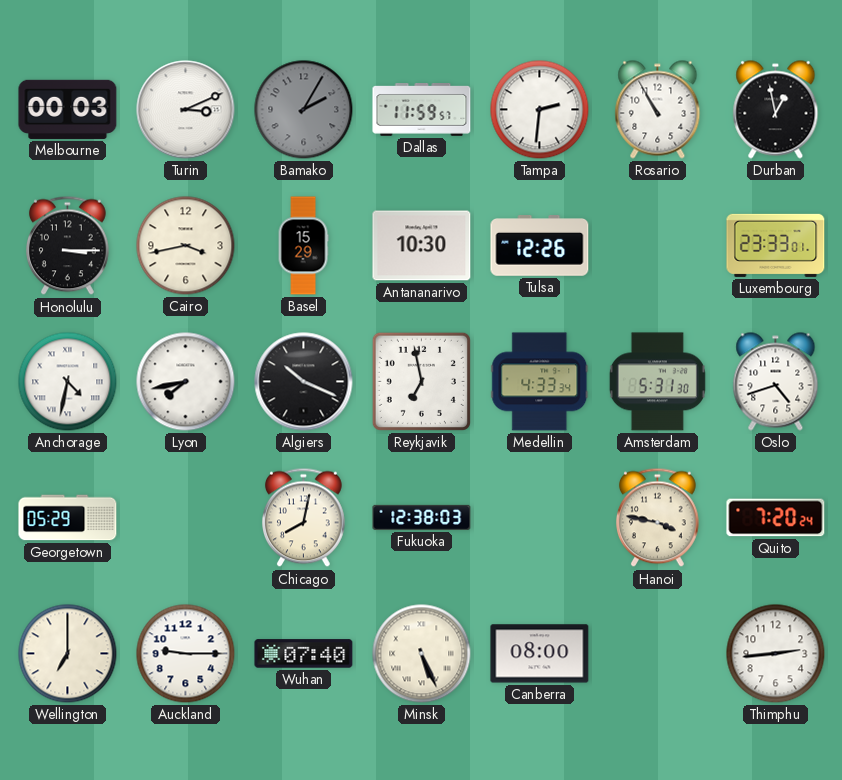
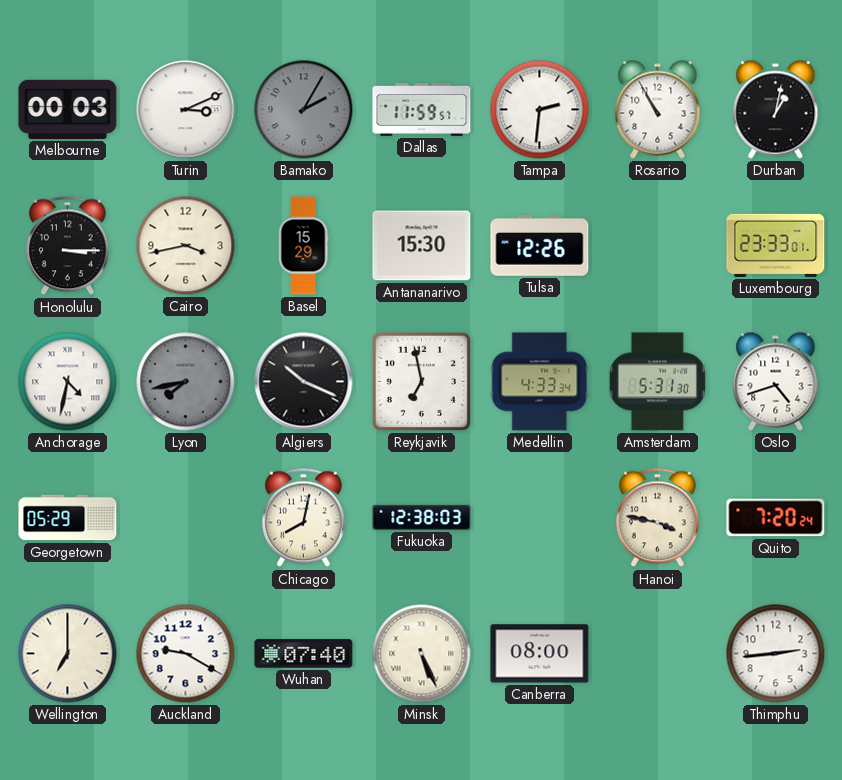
Durban: 12:58 -> 1:02 (776, 110)
Antananarivo: 10:30 -> 15:30 (422, 246)
Lyon dial: white -> grey (186, 382)
Auckland: 9:15 -> 9:20 (186, 654)
